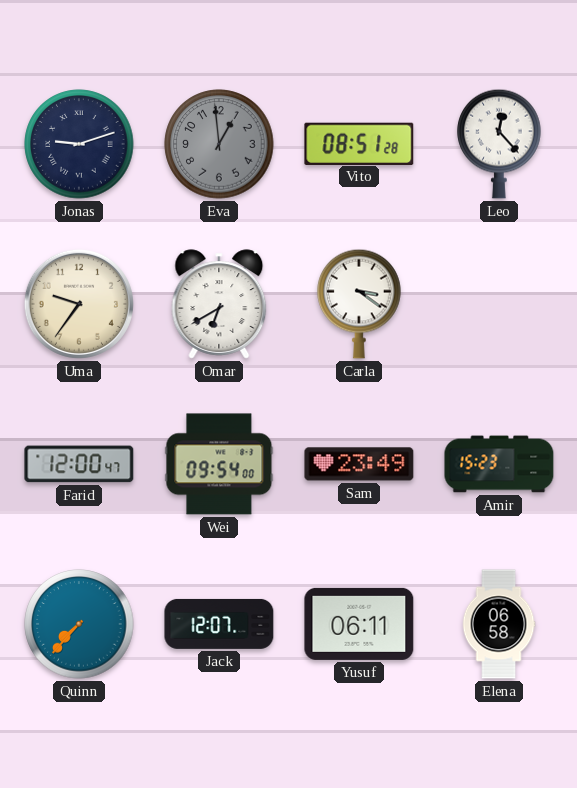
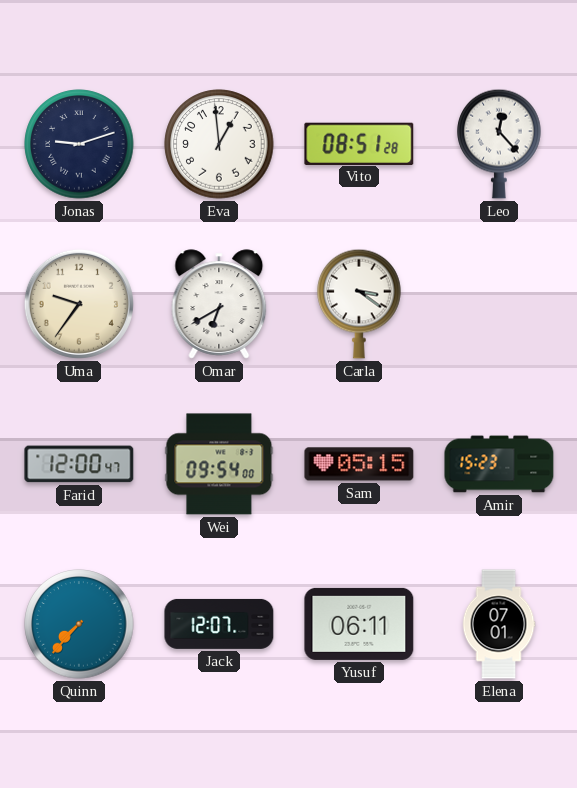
Eva dial: grey -> white (219, 144)
Sam: 23:49 -> 05:15 (359, 464)
Elena: 06:58 -> 07:01 (499, 624)
